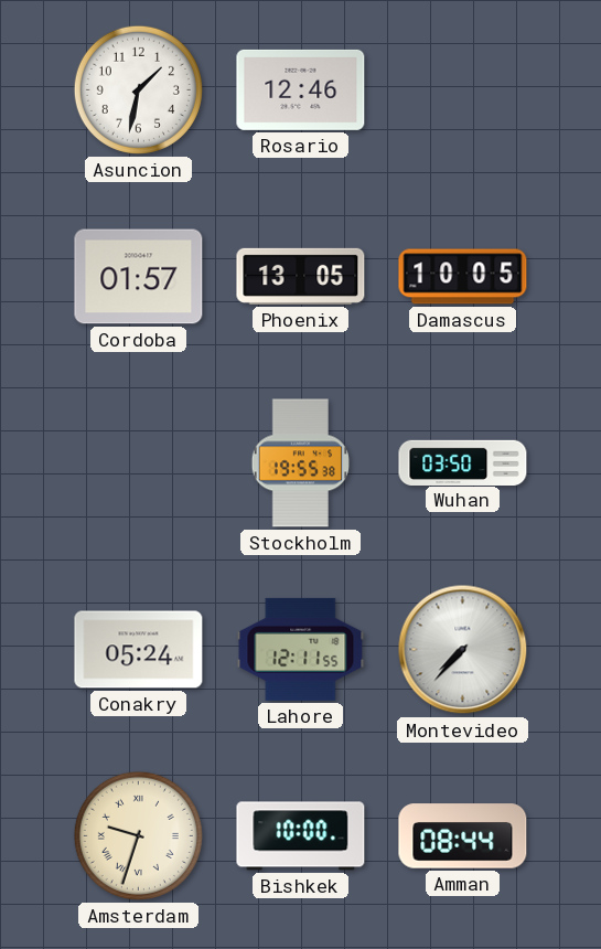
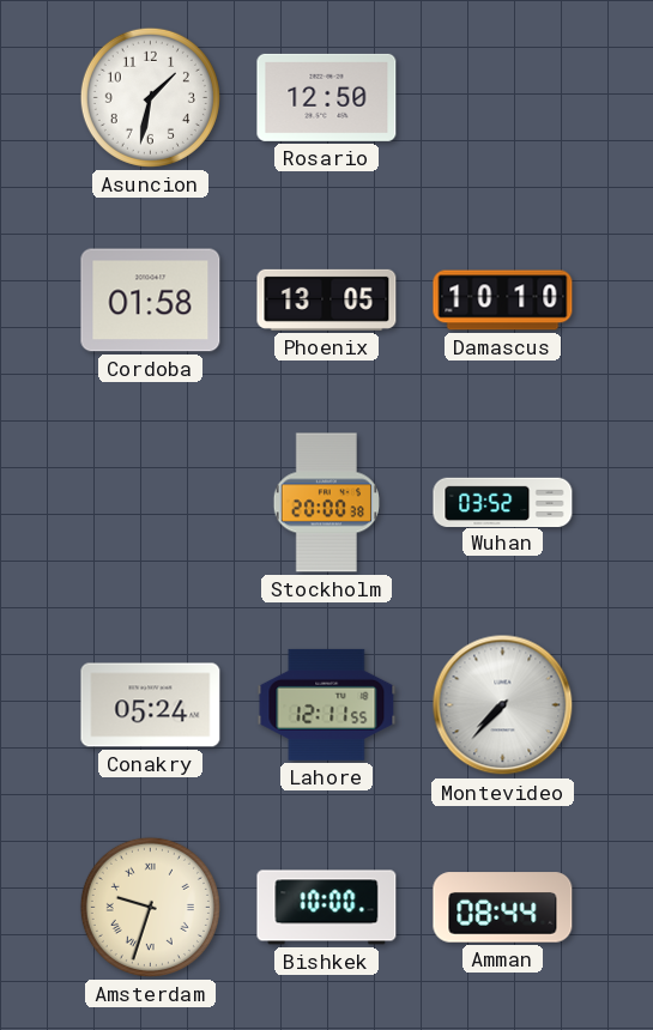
Rosario: 12:46 -> 12:50 (327, 97)
Cordoba: 01:57 -> 01:58 (151, 301)
Damascus: 10:05 -> 10:10 (503, 301)
Stockholm: 19:55 -> 20:00 (326, 503)
Wuhan: 03:50 -> 03:52 (503, 502)
